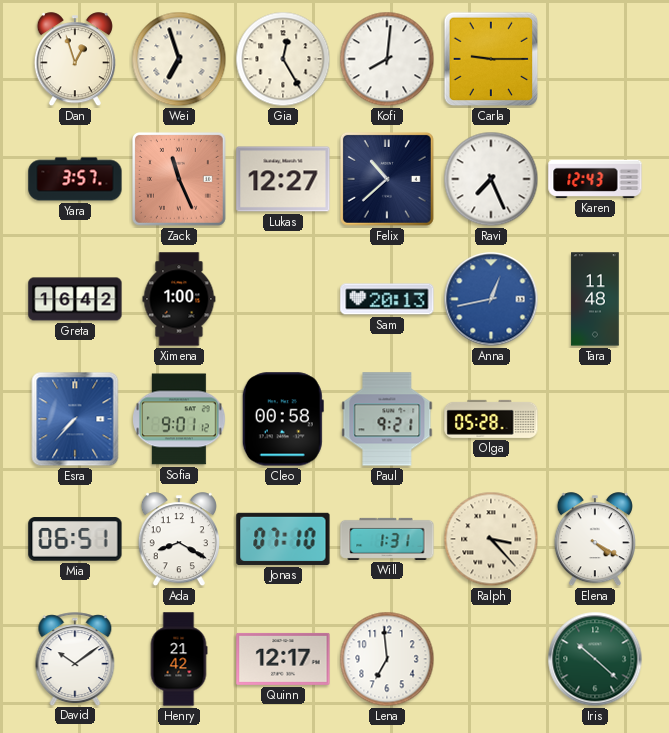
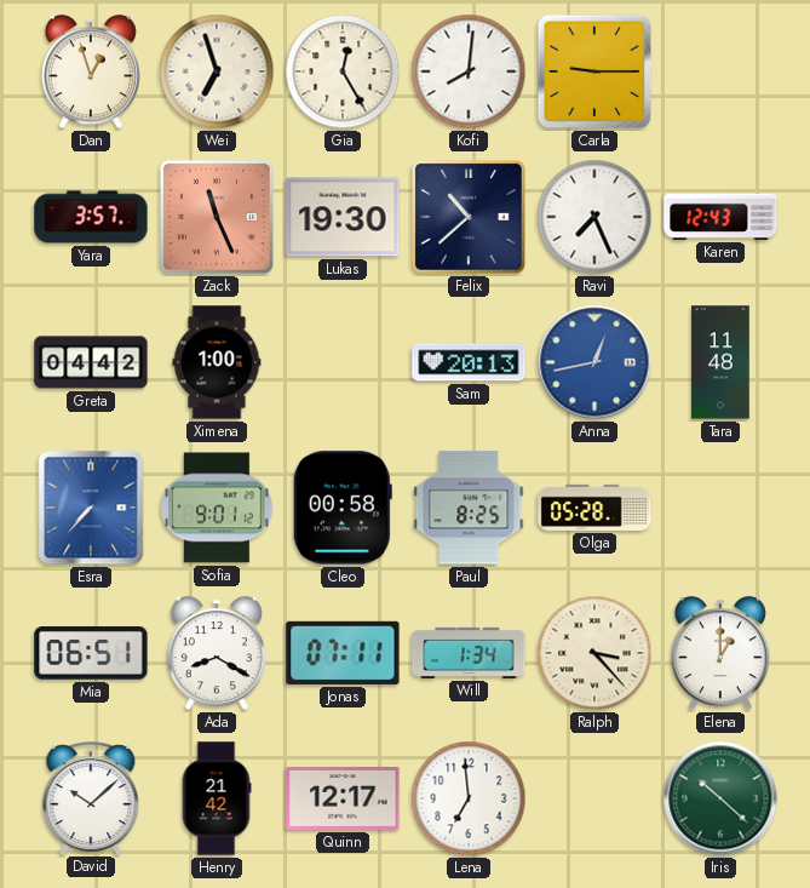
Lukas: 12:27 -> 19:30 (343, 217)
Greta: 16:42 -> 04:42 (91, 362)
Paul: 9:21 -> 8:25 (469, 508)
Jonas: 07:10 -> 07:11 (343, 653)
Will: 1:31 -> 1:34 (469, 653)
Elena: 4:20 -> 1:00 (720, 654)
David: 10:09 -> 10:08 (91, 798)
